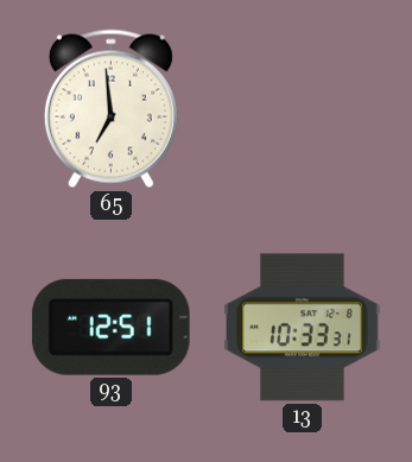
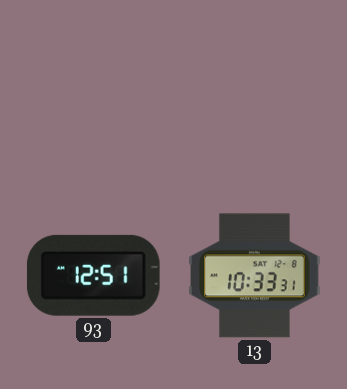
65: 6:59 -> none (110, 109)
